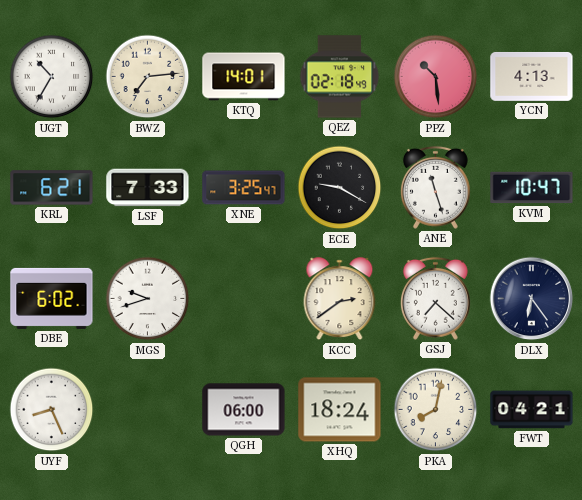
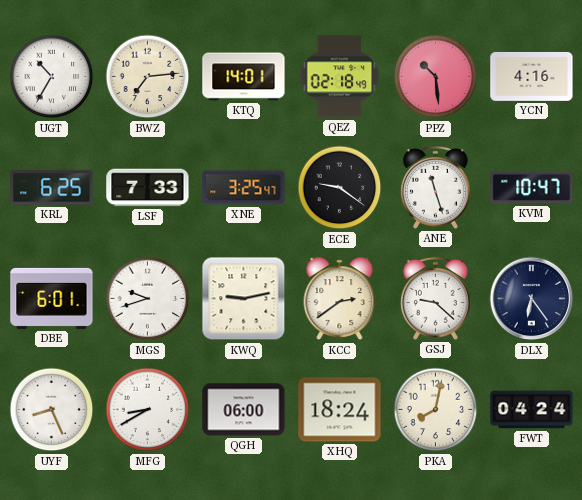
YCN: 4:13 -> 4:16 (532, 76)
KRL: 6:21 -> 6:25 (52, 188)
ECE: 9:20 -> 9:21 (340, 188)
DBE: 6:02 -> 6:01 (52, 298)
KWQ: none -> 9:13 (244, 299)
GSJ: 7:22 -> 9:22 (435, 298)
MFG: none -> 8:40 (148, 410)
FWT: 04:21 -> 04:24 (532, 410)
